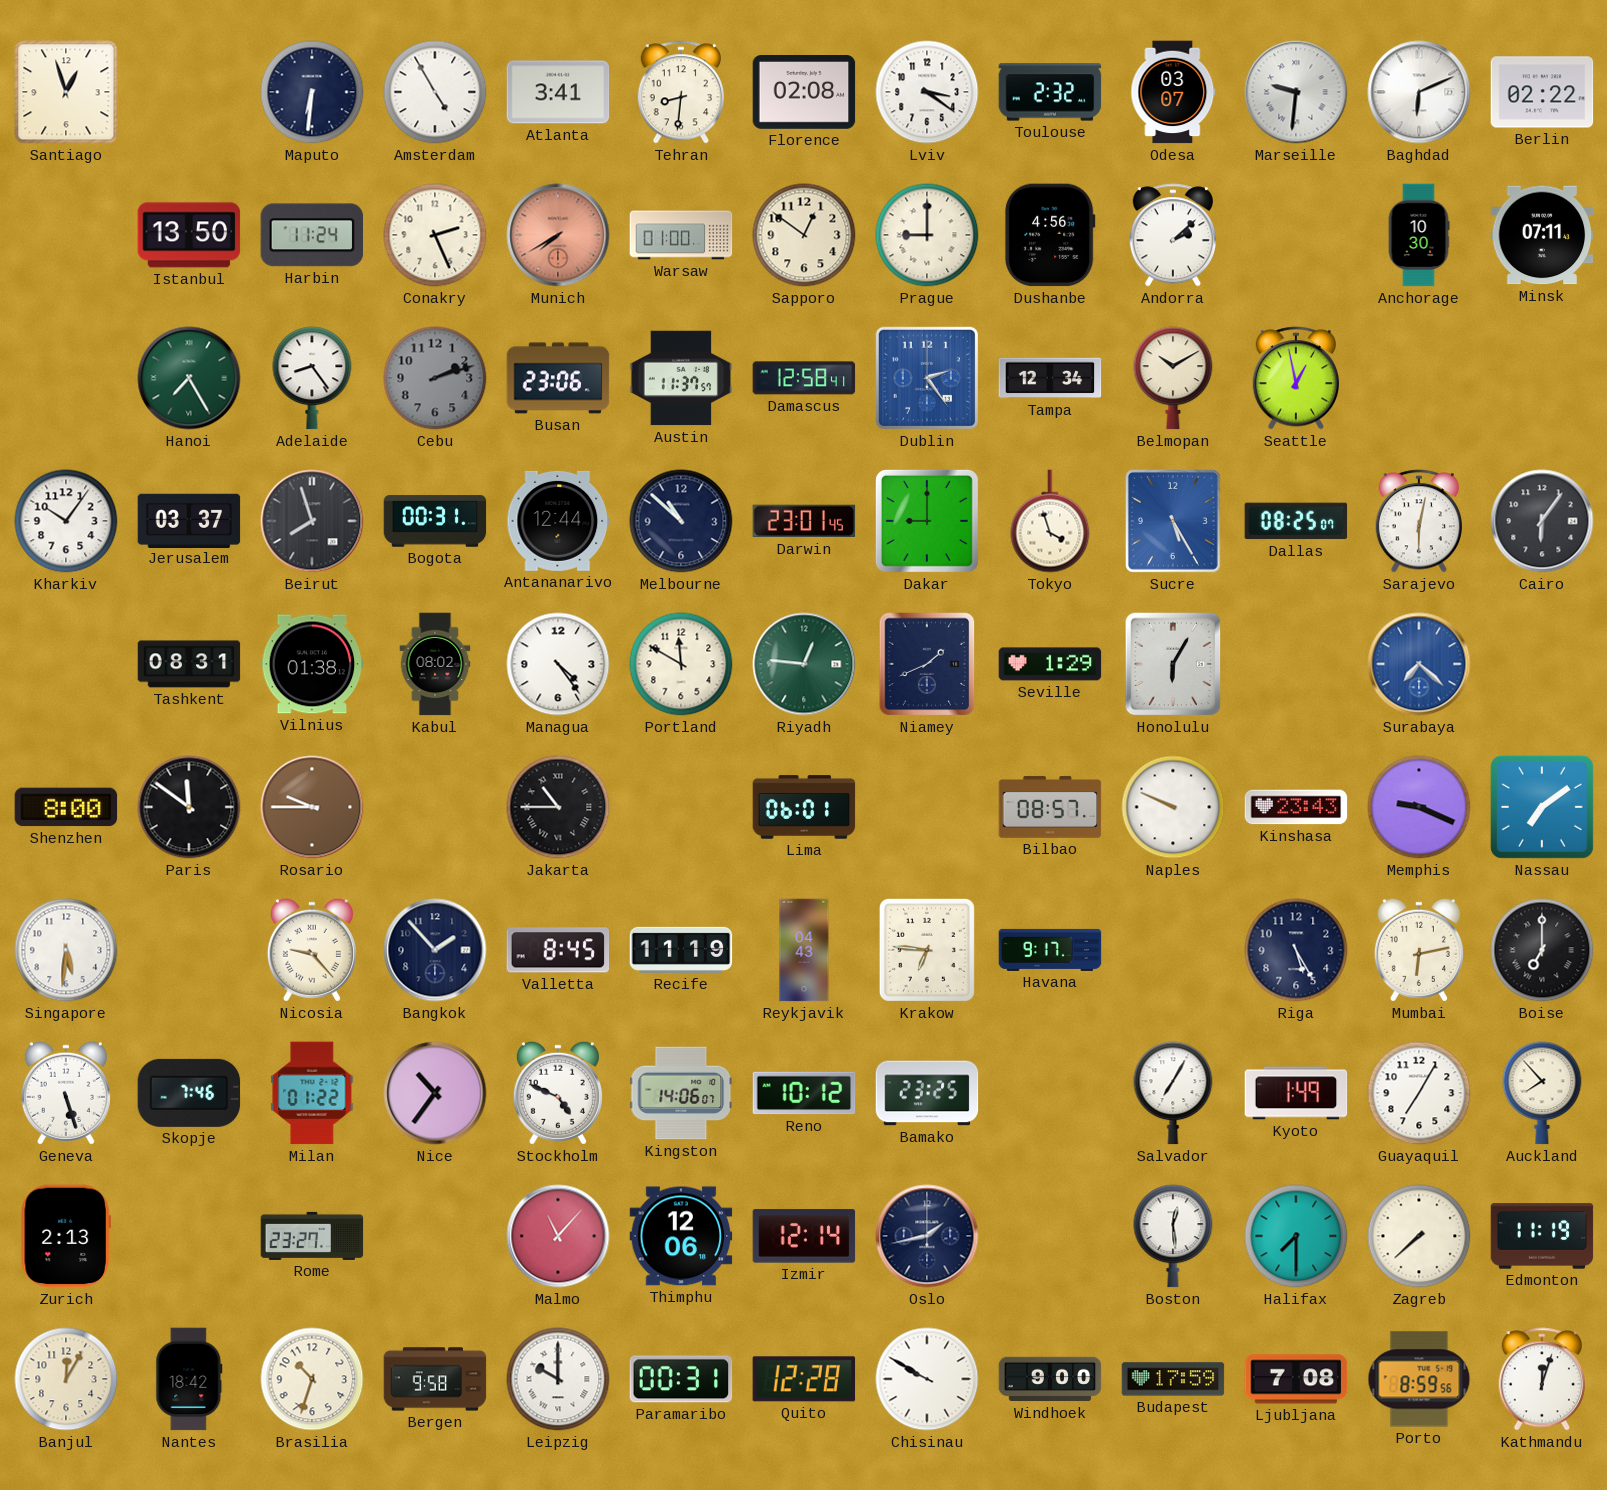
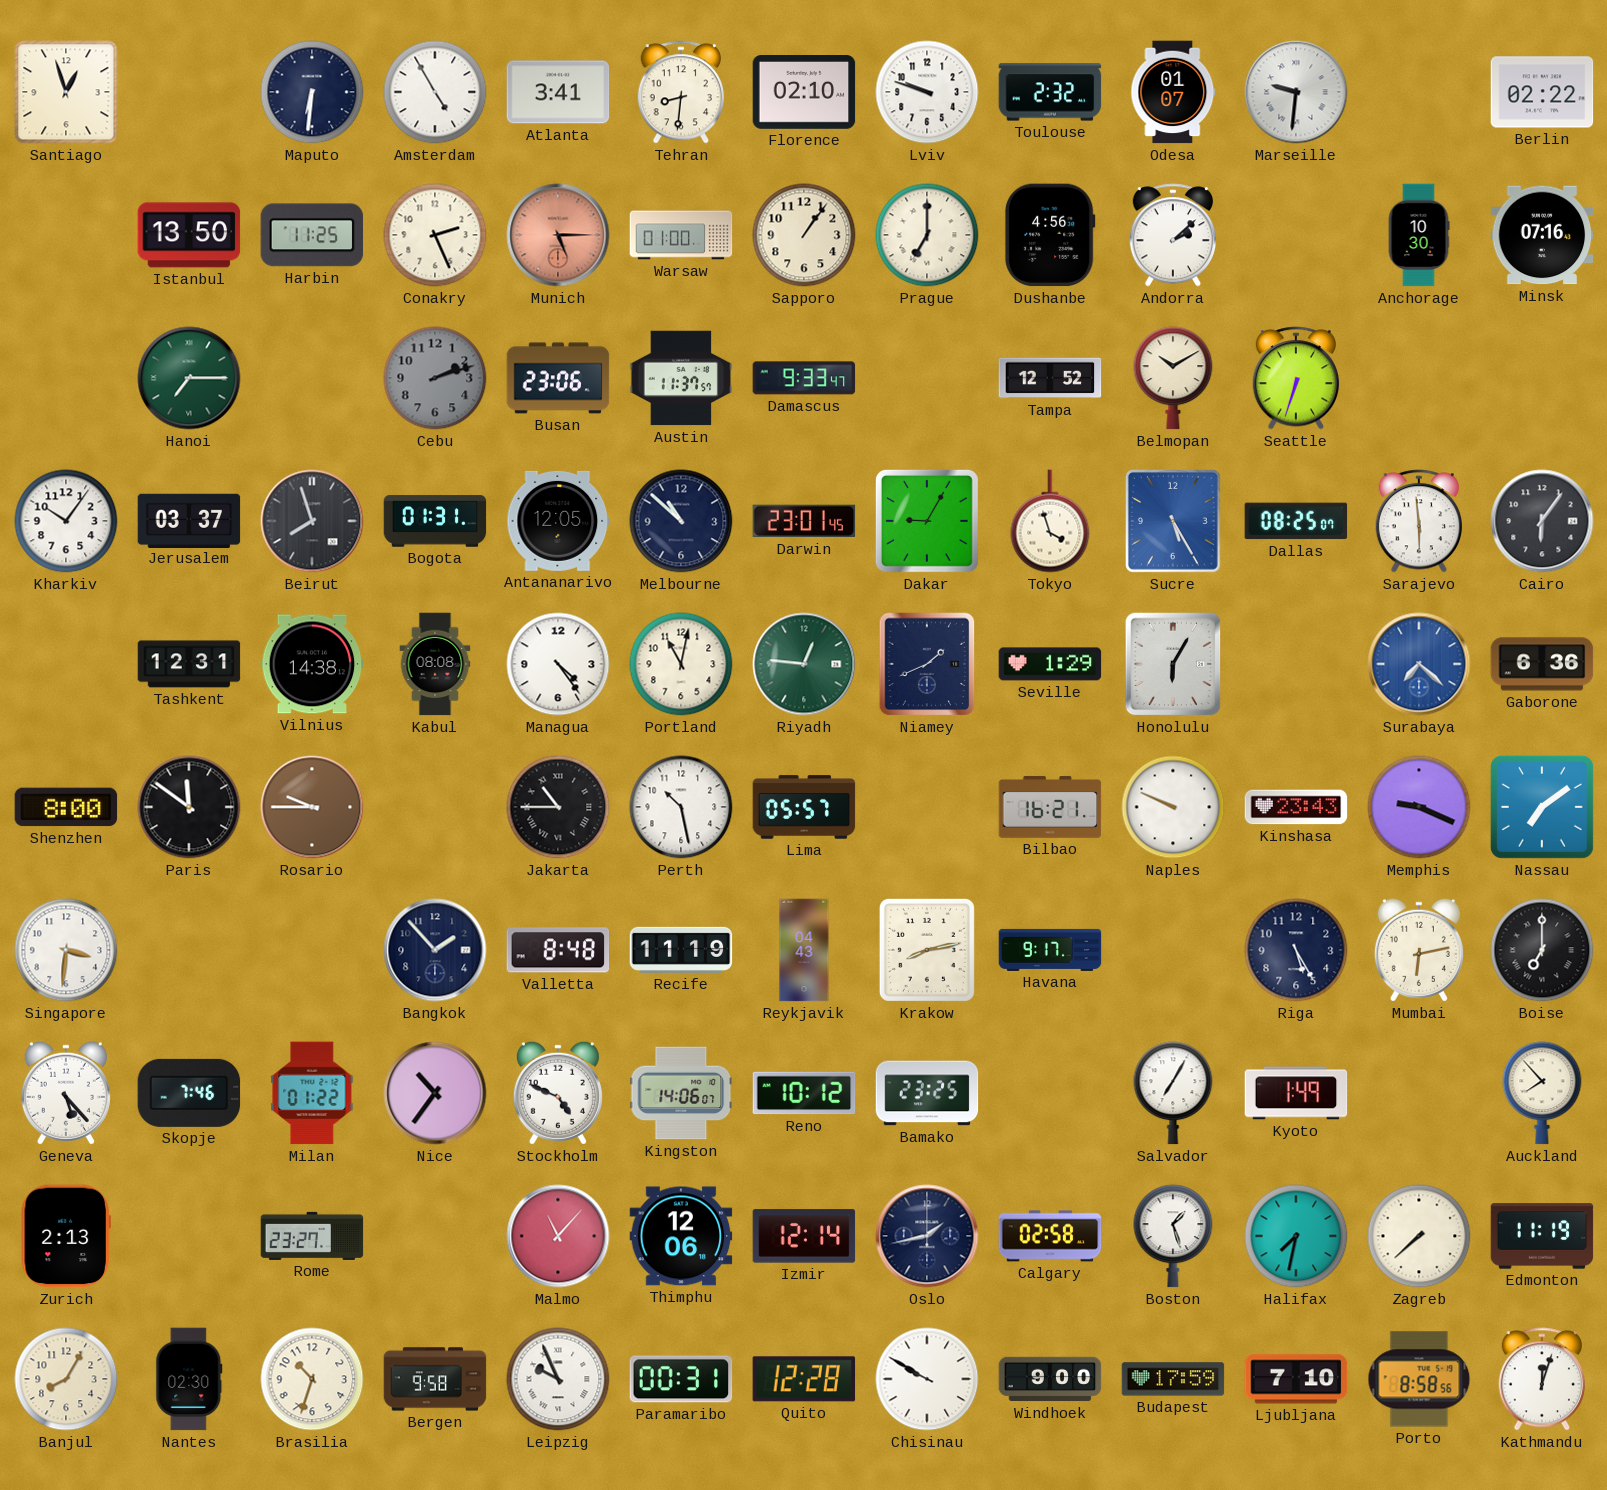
Florence: 02:08 -> 02:10 (804, 93)
Lviv: 3:21 -> 9:48 (927, 92)
Odesa: 03:07 -> 01:07 (1173, 92)
Baghdad: 6:11 -> none (1419, 92)
Harbin: 11:24 -> 11:25 (312, 235)
Munich: 7:40 -> 5:15 (558, 235)
Sapporo: 12:51 -> 1:06 (804, 235)
Prague: 9:00 -> 7:00 (927, 235)
Minsk: 07:11 -> 07:16 (1542, 235)
Hanoi: 7:25 -> 7:15 (189, 378)
Adelaide: 8:24 -> none (312, 378)
Damascus: 12:58 -> 9:33 (804, 378)
Dublin: 2:24 -> none (927, 378)
Tampa: 12:34 -> 12:52 (1050, 378)
Seattle: 12:58 -> 6:33 (1295, 378)
Bogota: 00:31 -> 01:31 (435, 521)
Antananarivo: 12:44 -> 12:05 (558, 521)
Dakar: 9:00 -> 9:05 (927, 521)
Sarajevo: 6:02 -> 5:59 (1418, 521)
Tashkent: 08:31 -> 12:31 (189, 664)
Vilnius: 01:38 -> 14:38 (312, 664)
Kabul: 08:02 -> 08:08 (435, 664)
Portland: 11:50 -> 11:02 (681, 664)
Gaborone: none -> 6:36 (1542, 664)
Perth: none -> 10:28 (681, 807)
Lima: 06:01 -> 05:57 (804, 807)
Bilbao: 08:57 -> 16:21 (1050, 807)
Singapore: 5:31 -> 3:31 (66, 950)
Nicosia: 9:23 -> none (312, 950)
Valletta: 8:45 -> 8:48 (558, 950)
Krakow: 6:46 -> 8:13 (927, 950)
Geneva: 5:27 -> 5:23 (66, 1093)
Guayaquil: 7:05 -> none (1419, 1093)
Calgary: none -> 02:58 (1050, 1236)
Boston: 12:29 -> 1:27 (1173, 1236)
Halifax: 7:30 -> 7:32 (1296, 1236)
Banjul: 12:05 -> 8:05 (66, 1379)
Nantes: 18:42 -> 02:30 (189, 1379)
Leipzig: 10:00 -> 9:56 (558, 1379)
Ljubljana: 7:08 -> 7:10 (1296, 1379)
Porto: 8:59 -> 8:58 (1419, 1379)
